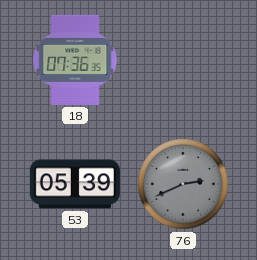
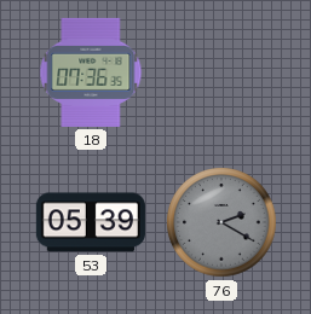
76: 2:41 -> 2:20 (221, 222)
